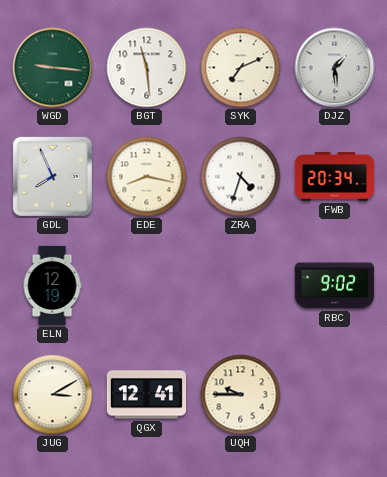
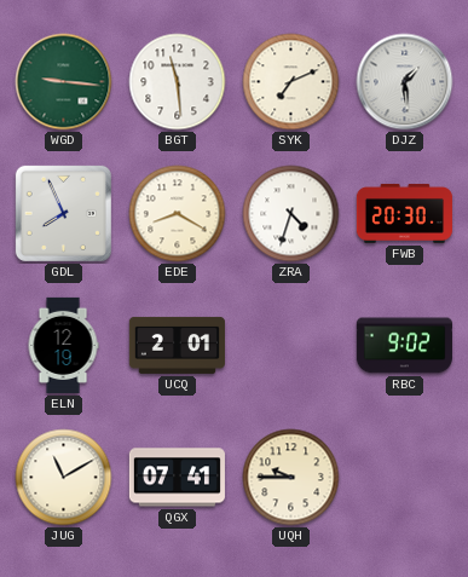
EDE: 8:17 -> 8:20 (178, 214)
FWB: 20:34 -> 20:30 (404, 214)
UCQ: none -> 2:01 (177, 345)
JUG: 3:10 -> 11:10 (64, 478)
QGX: 12:41 -> 07:41 (177, 478)
